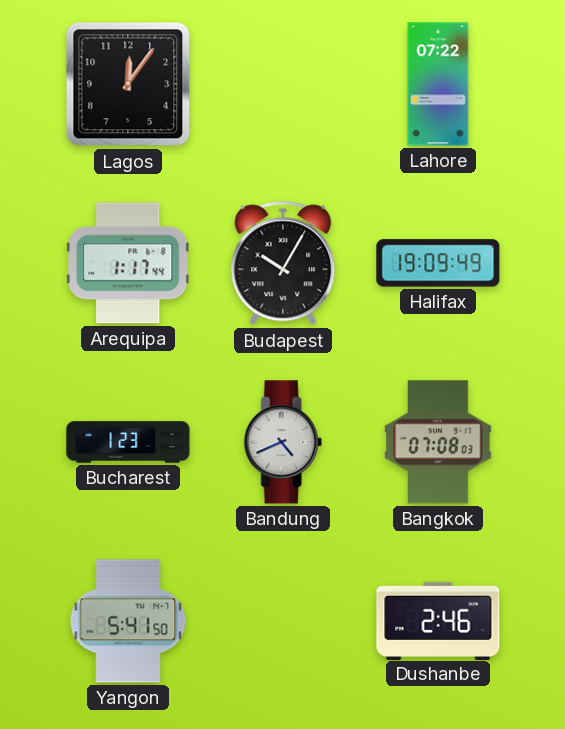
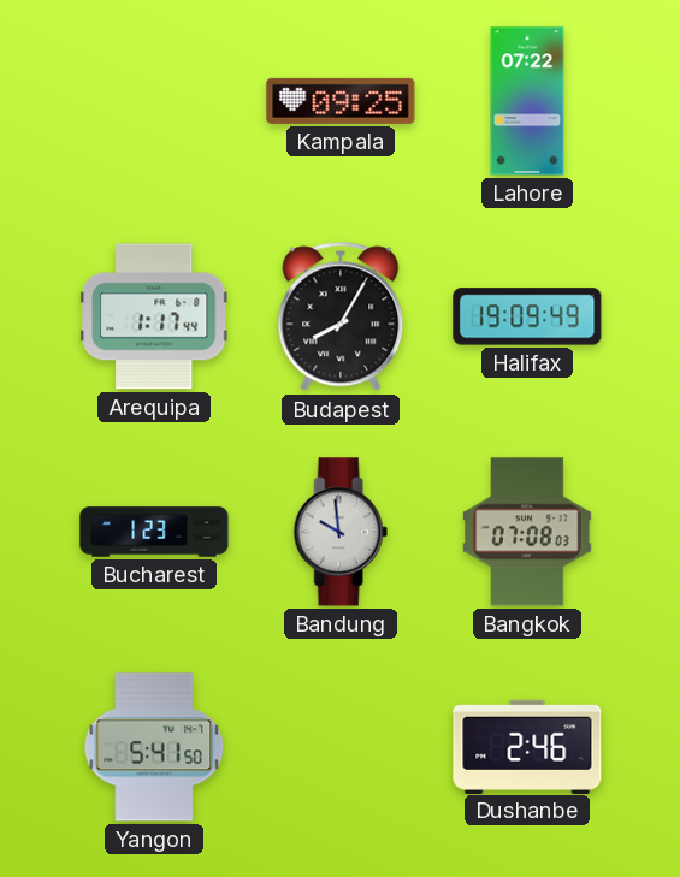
Lagos: 12:06 -> none (128, 84)
Kampala: none -> 09:25 (341, 101)
Budapest: 10:05 -> 8:05 (341, 316)
Bandung: 4:41 -> 9:59 (341, 532)
